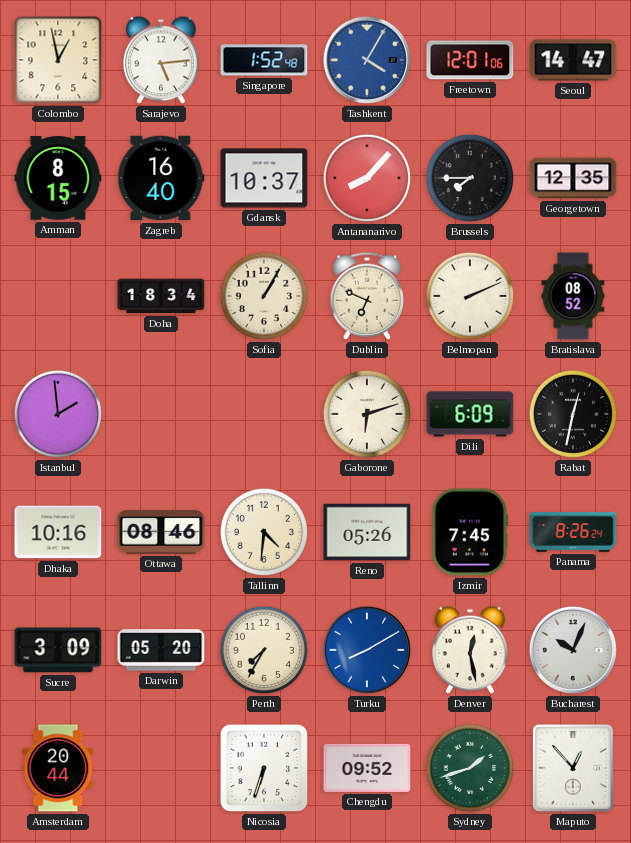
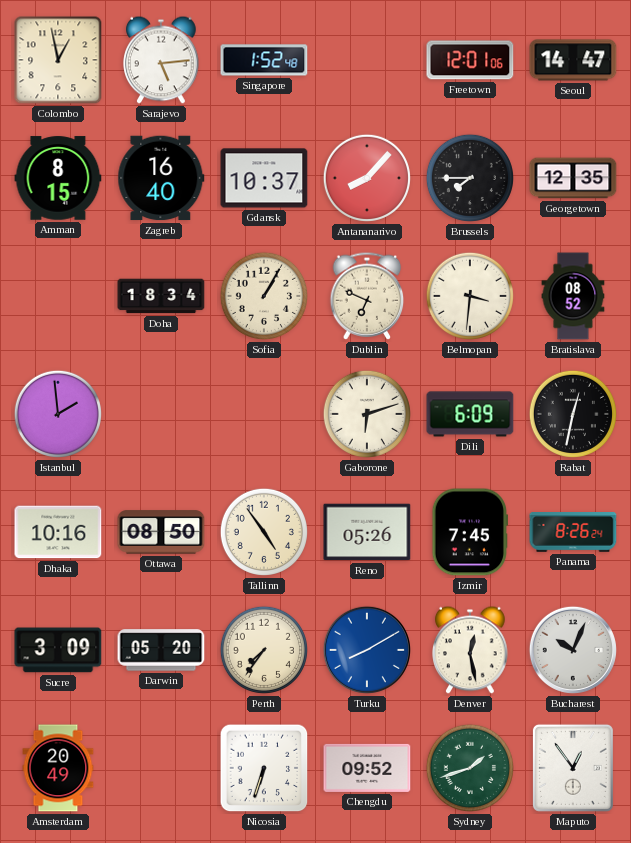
Tashkent: 4:05 -> none (367, 60)
Belmopan: 2:11 -> 3:31 (470, 296)
Ottawa: 08:46 -> 08:50 (161, 532)
Tallinn: 4:31 -> 4:54 (264, 532)
Perth: 7:35 -> 7:36 (264, 650)
Amsterdam: 20:44 -> 20:49 (58, 768)
Maputo: 12:53 -> 12:54 (573, 768)
